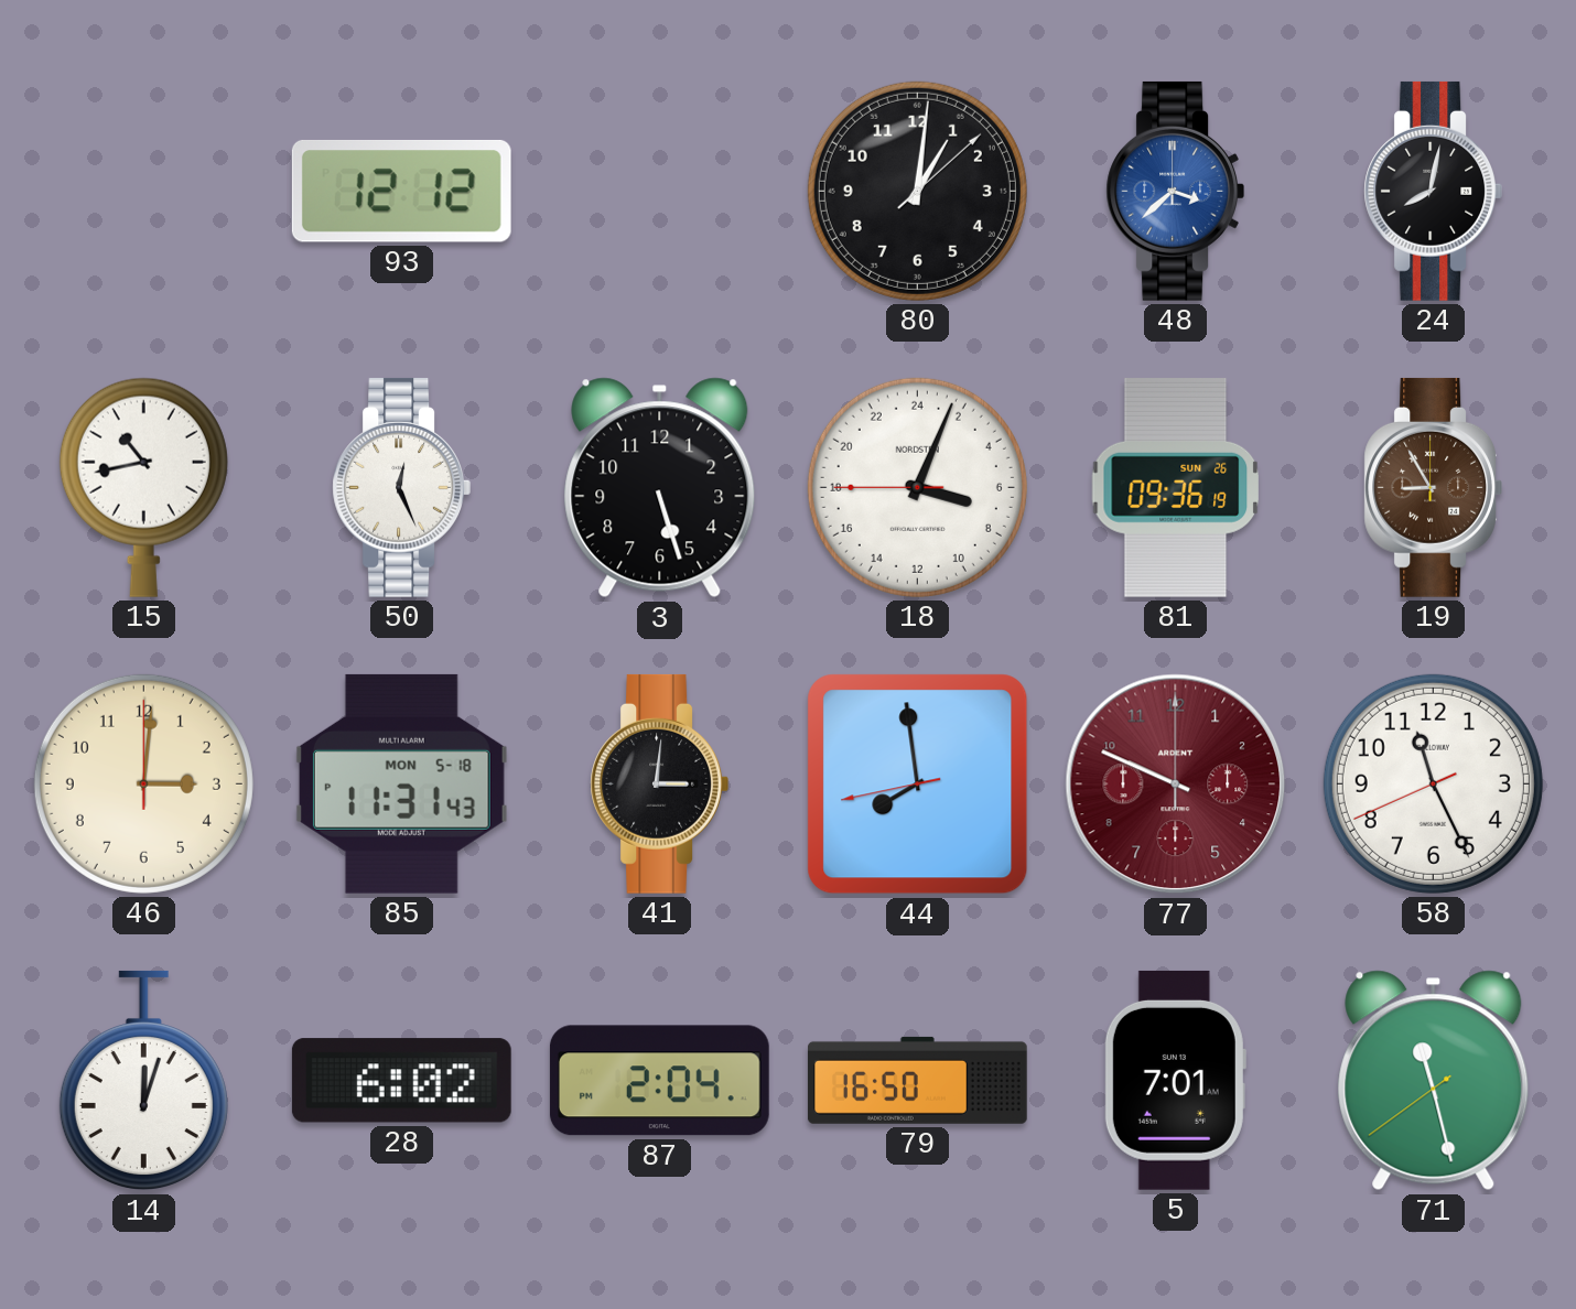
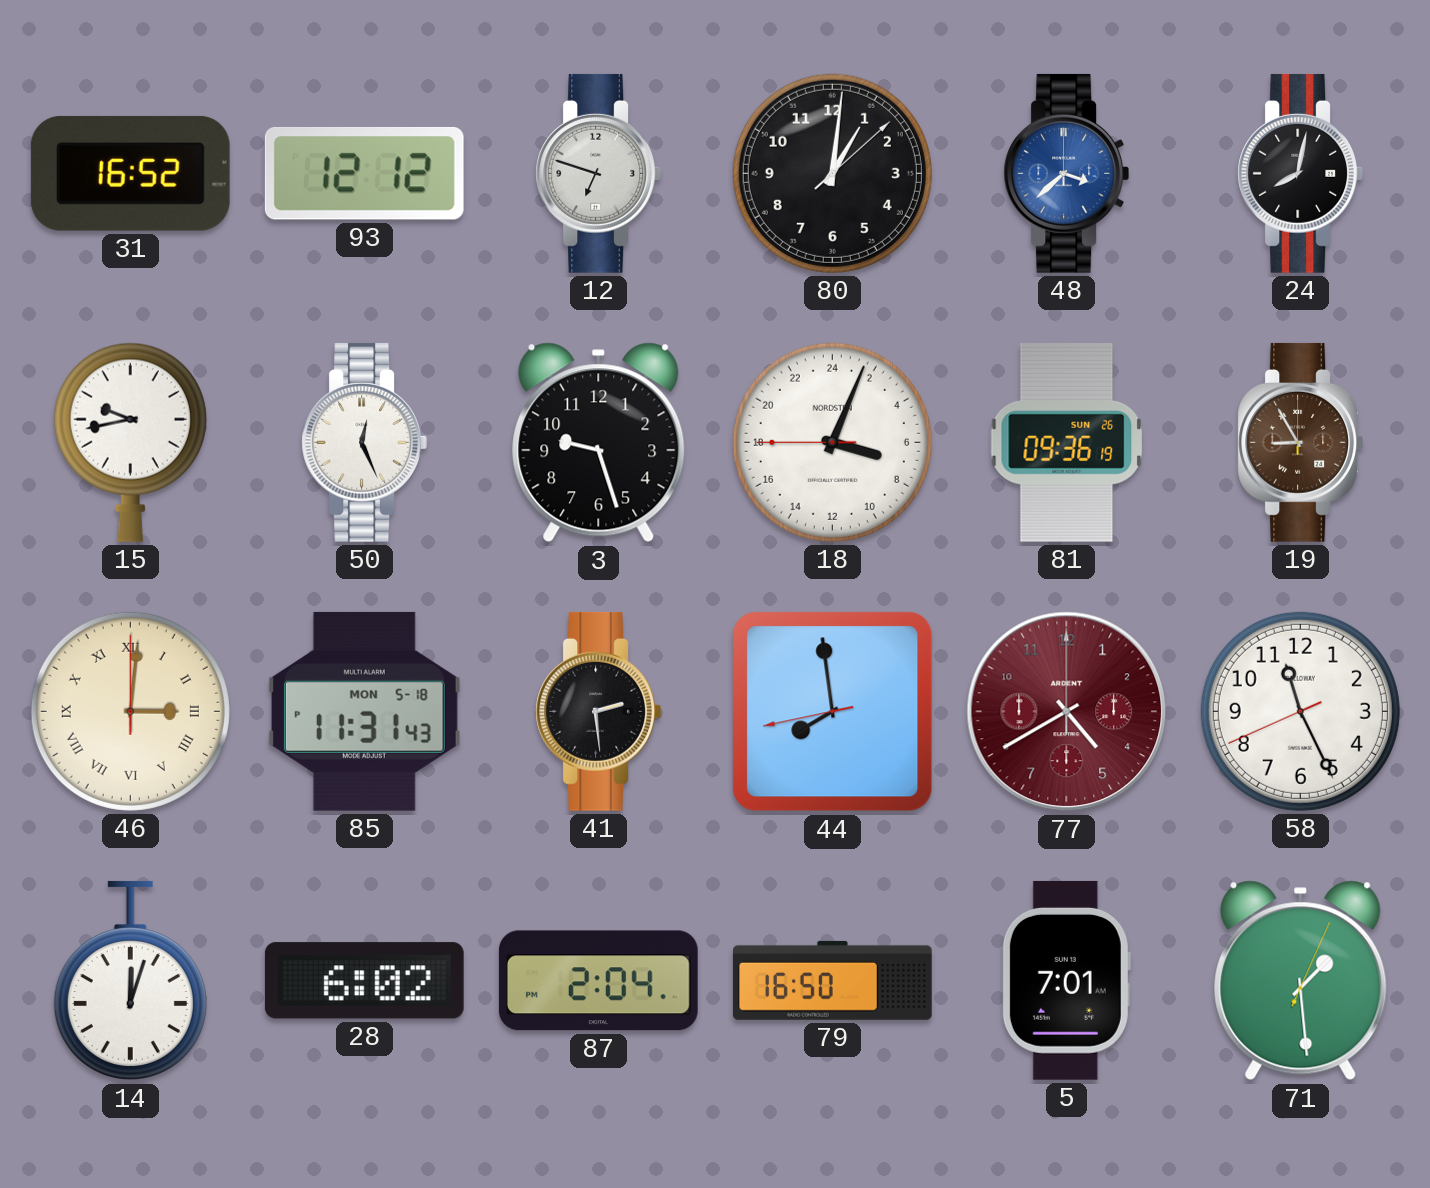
31: none -> 16:52 (130, 173)
12: none -> 6:48 (598, 173)
15: 10:43 -> 9:43 (130, 442)
3: 5:27 -> 9:27 (599, 443)
46 numerals: Arabic -> Roman (130, 711)
41: 3:01 -> 2:29 (598, 711)
77: 9:49 -> 4:40 (1067, 712)
71: 11:27 -> 1:29 (1301, 981)
